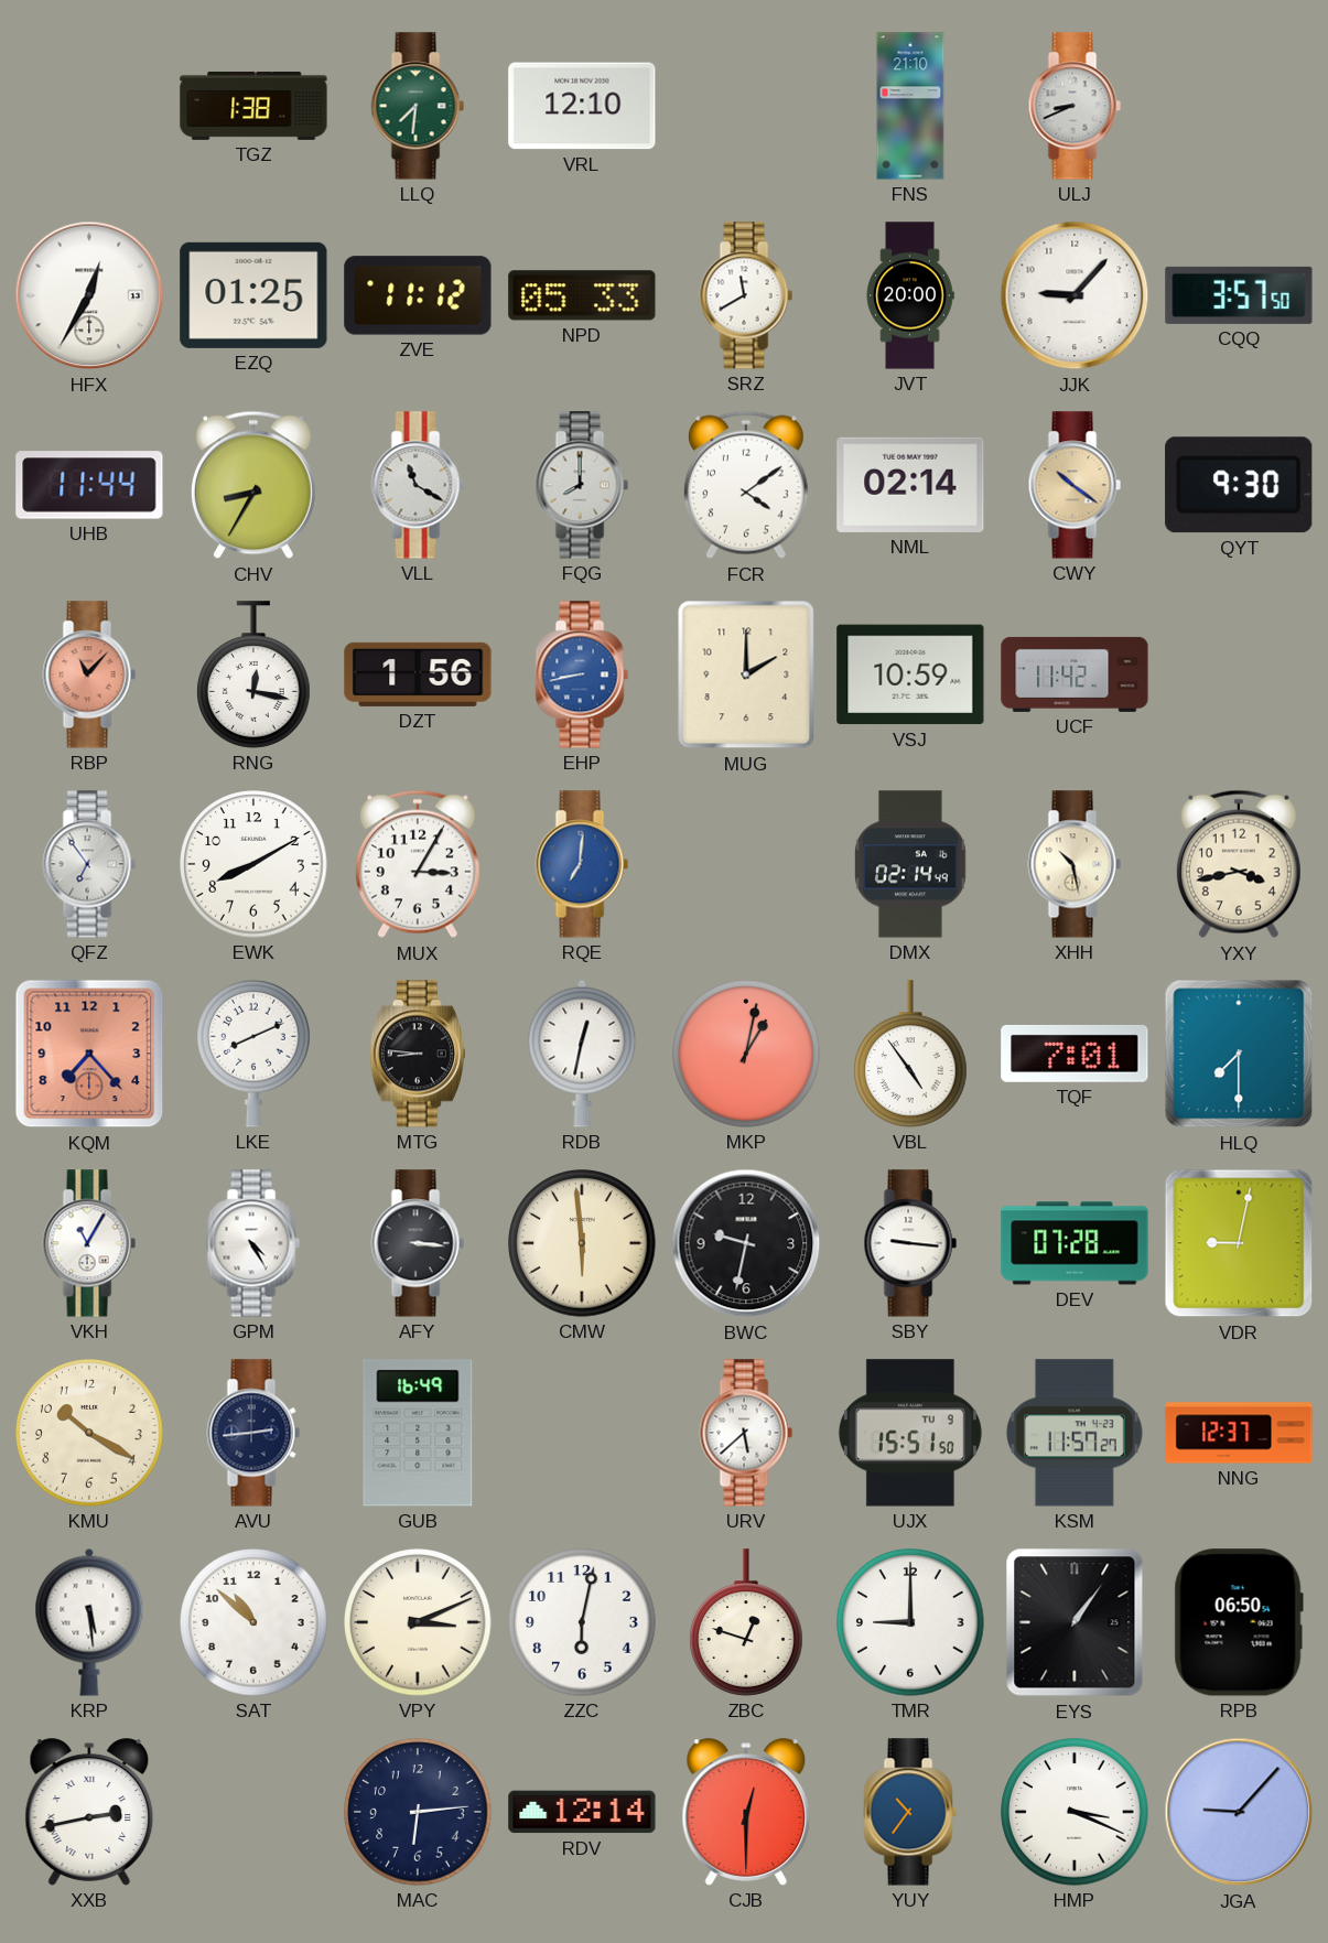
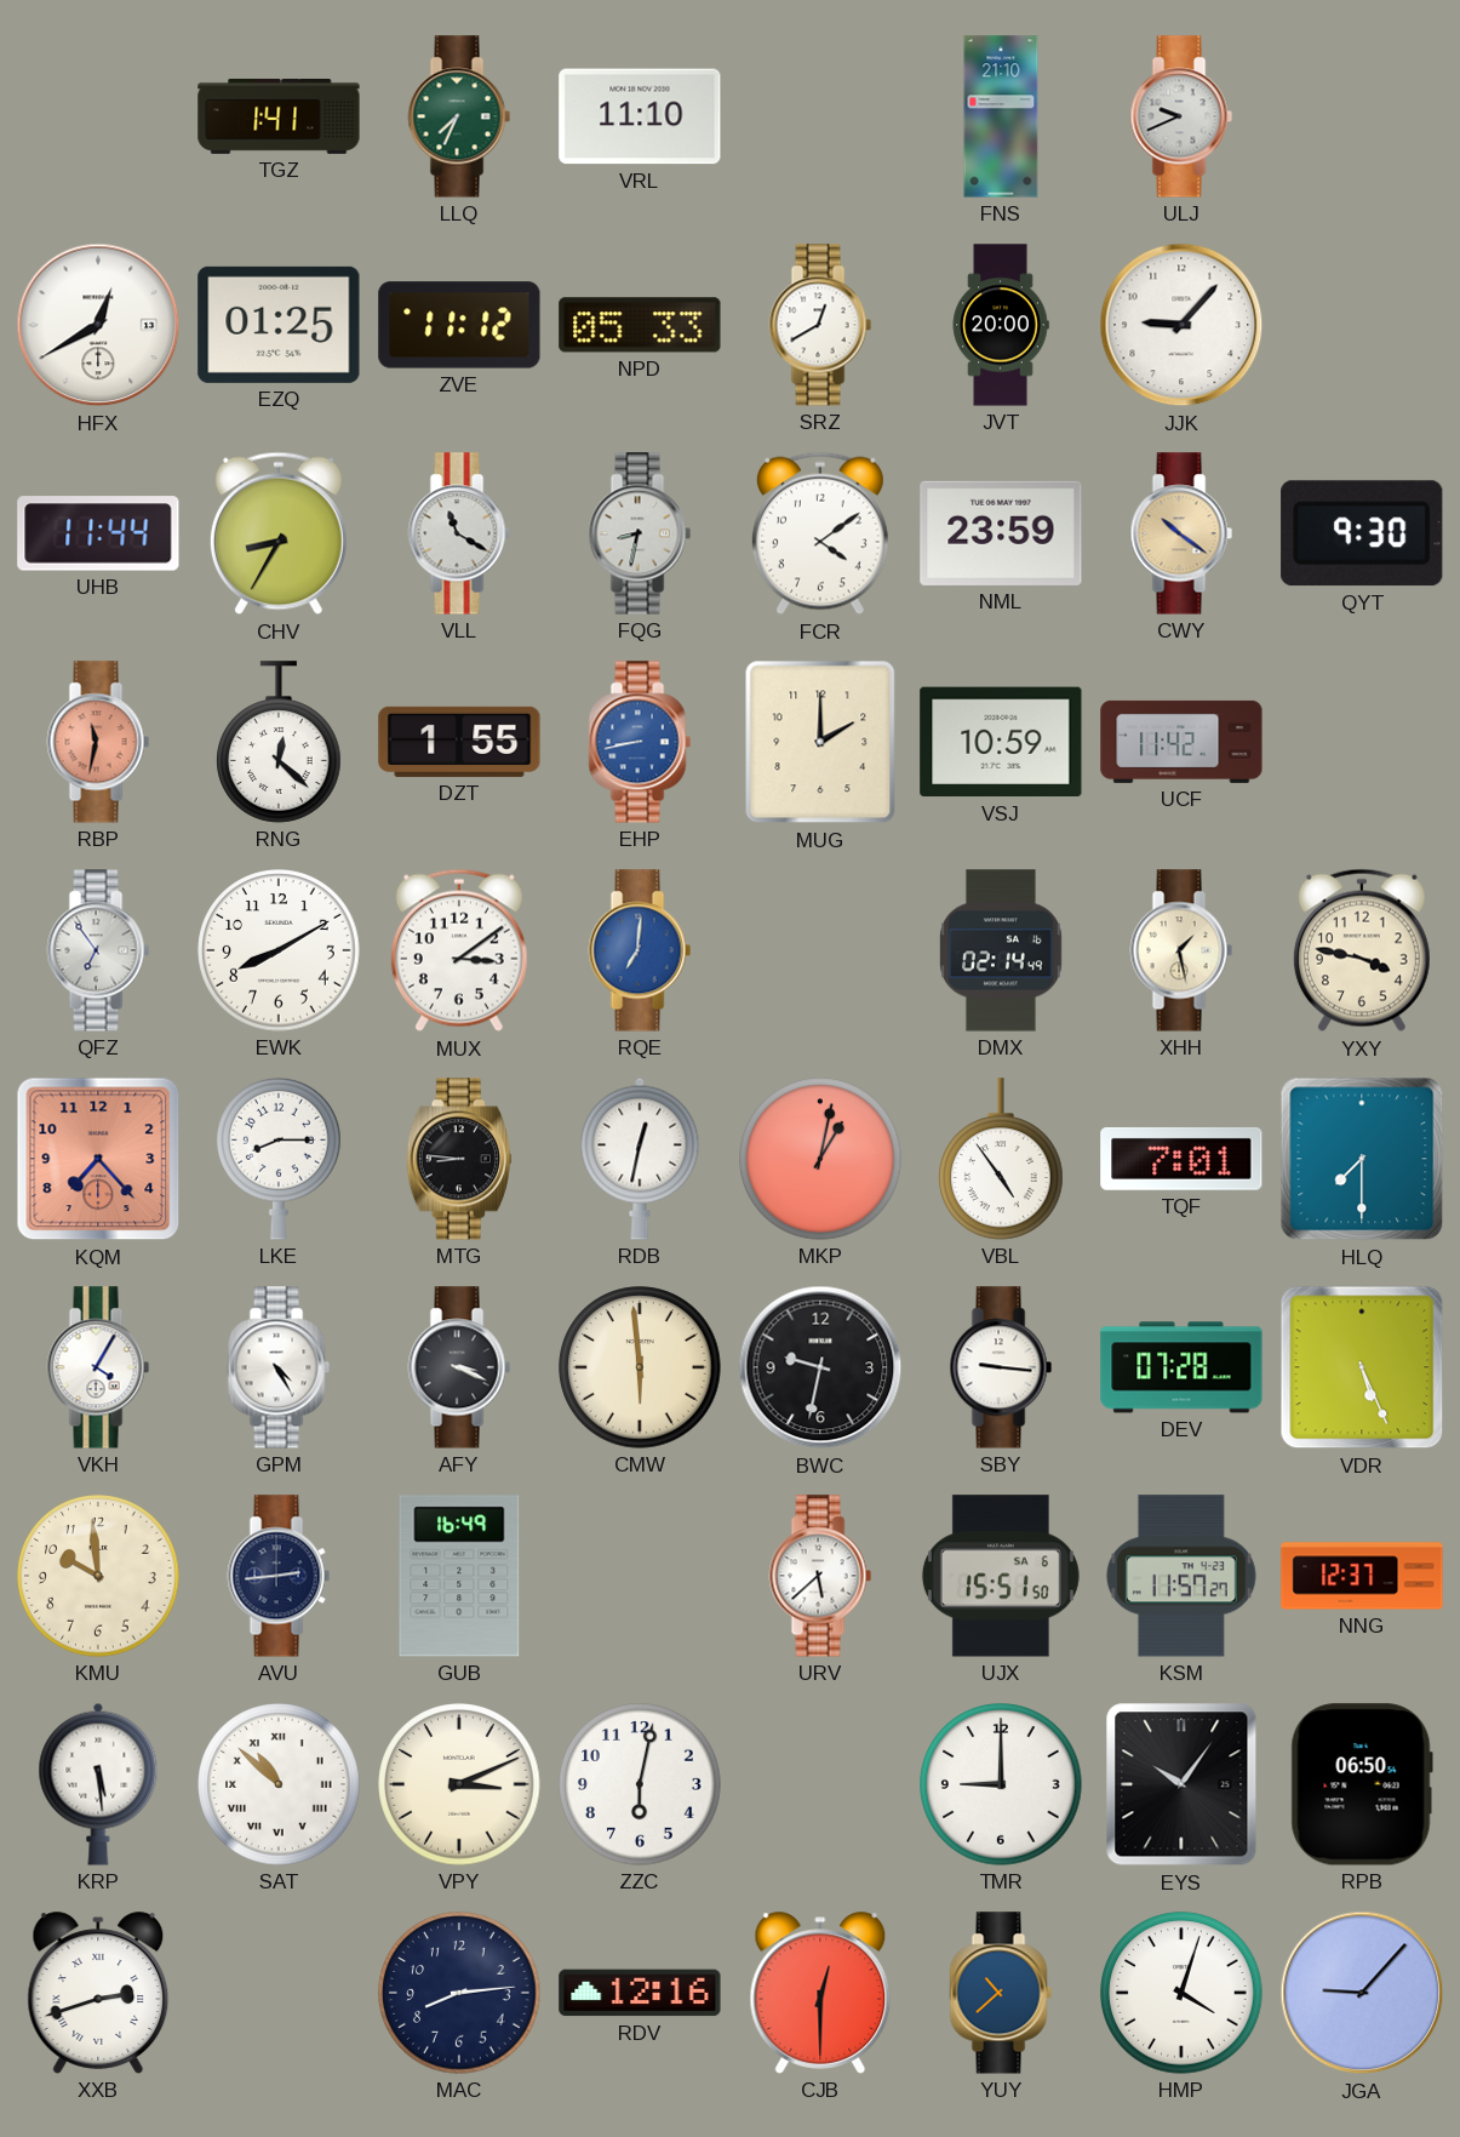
TGZ: 1:38 -> 1:41 (279, 116)
LLQ: 7:31 -> 7:34 (459, 116)
VRL: 12:10 -> 11:10 (640, 116)
ULJ: 8:41 -> 9:41 (1181, 116)
HFX: 12:35 -> 12:40 (98, 325)
SRZ: 11:40 -> 12:40 (820, 325)
CQQ: 3:57 -> none (1239, 295)
FQG: 8:00 -> 8:32 (640, 533)
NML: 02:14 -> 23:59 (1001, 533)
RBP: 11:07 -> 11:32 (98, 742)
RNG: 12:17 -> 12:22 (279, 742)
DZT: 1:56 -> 1:55 (459, 742)
MUX: 3:05 -> 3:09 (459, 950)
XHH: 10:28 -> 1:28 (1181, 950)
YXY: 3:43 -> 3:47 (1362, 950)
LKE: 8:11 -> 8:15 (279, 1159)
VKH: 11:05 -> 4:05 (98, 1367)
AFY: 3:16 -> 3:19 (459, 1367)
VDR: 9:02 -> 5:26 (1362, 1367)
KMU: 10:20 -> 9:59 (98, 1576)
UJX date: TU 9 -> SA 6 (1001, 1576)
SAT numerals: Arabic -> Roman (279, 1784)
ZBC: 12:48 -> none (746, 1622)
EYS: 1:06 -> 10:06 (1181, 1784)
XXB: 2:43 -> 2:42 (98, 1993)
MAC: 6:14 -> 8:14 (459, 1993)
RDV: 12:14 -> 12:16 (640, 1993)
YUY: 10:36 -> 10:38 (1001, 1993)
HMP: 3:19 -> 4:03 (1181, 1993)
